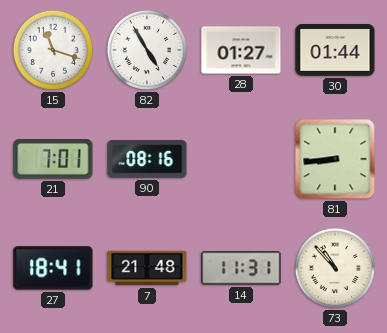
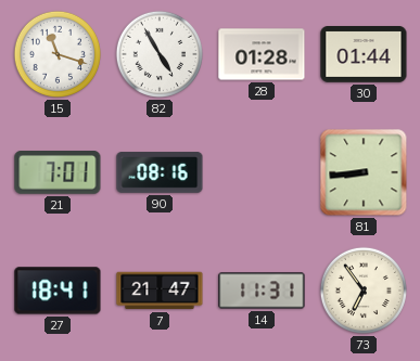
28: 01:27 -> 01:28 (262, 54)
7: 21:48 -> 21:47 (160, 291)
73: 10:53 -> 6:54 (364, 291)
